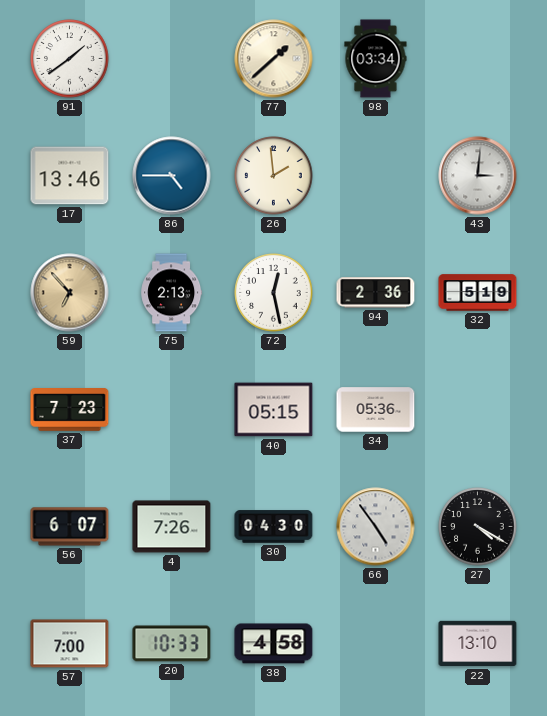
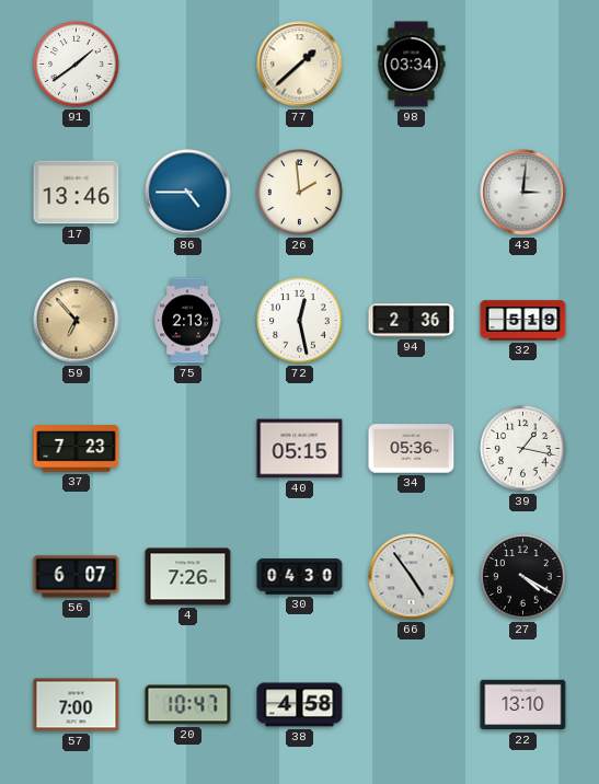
39: none -> 1:17 (523, 449)
20: 10:33 -> 10:47 (188, 705)
